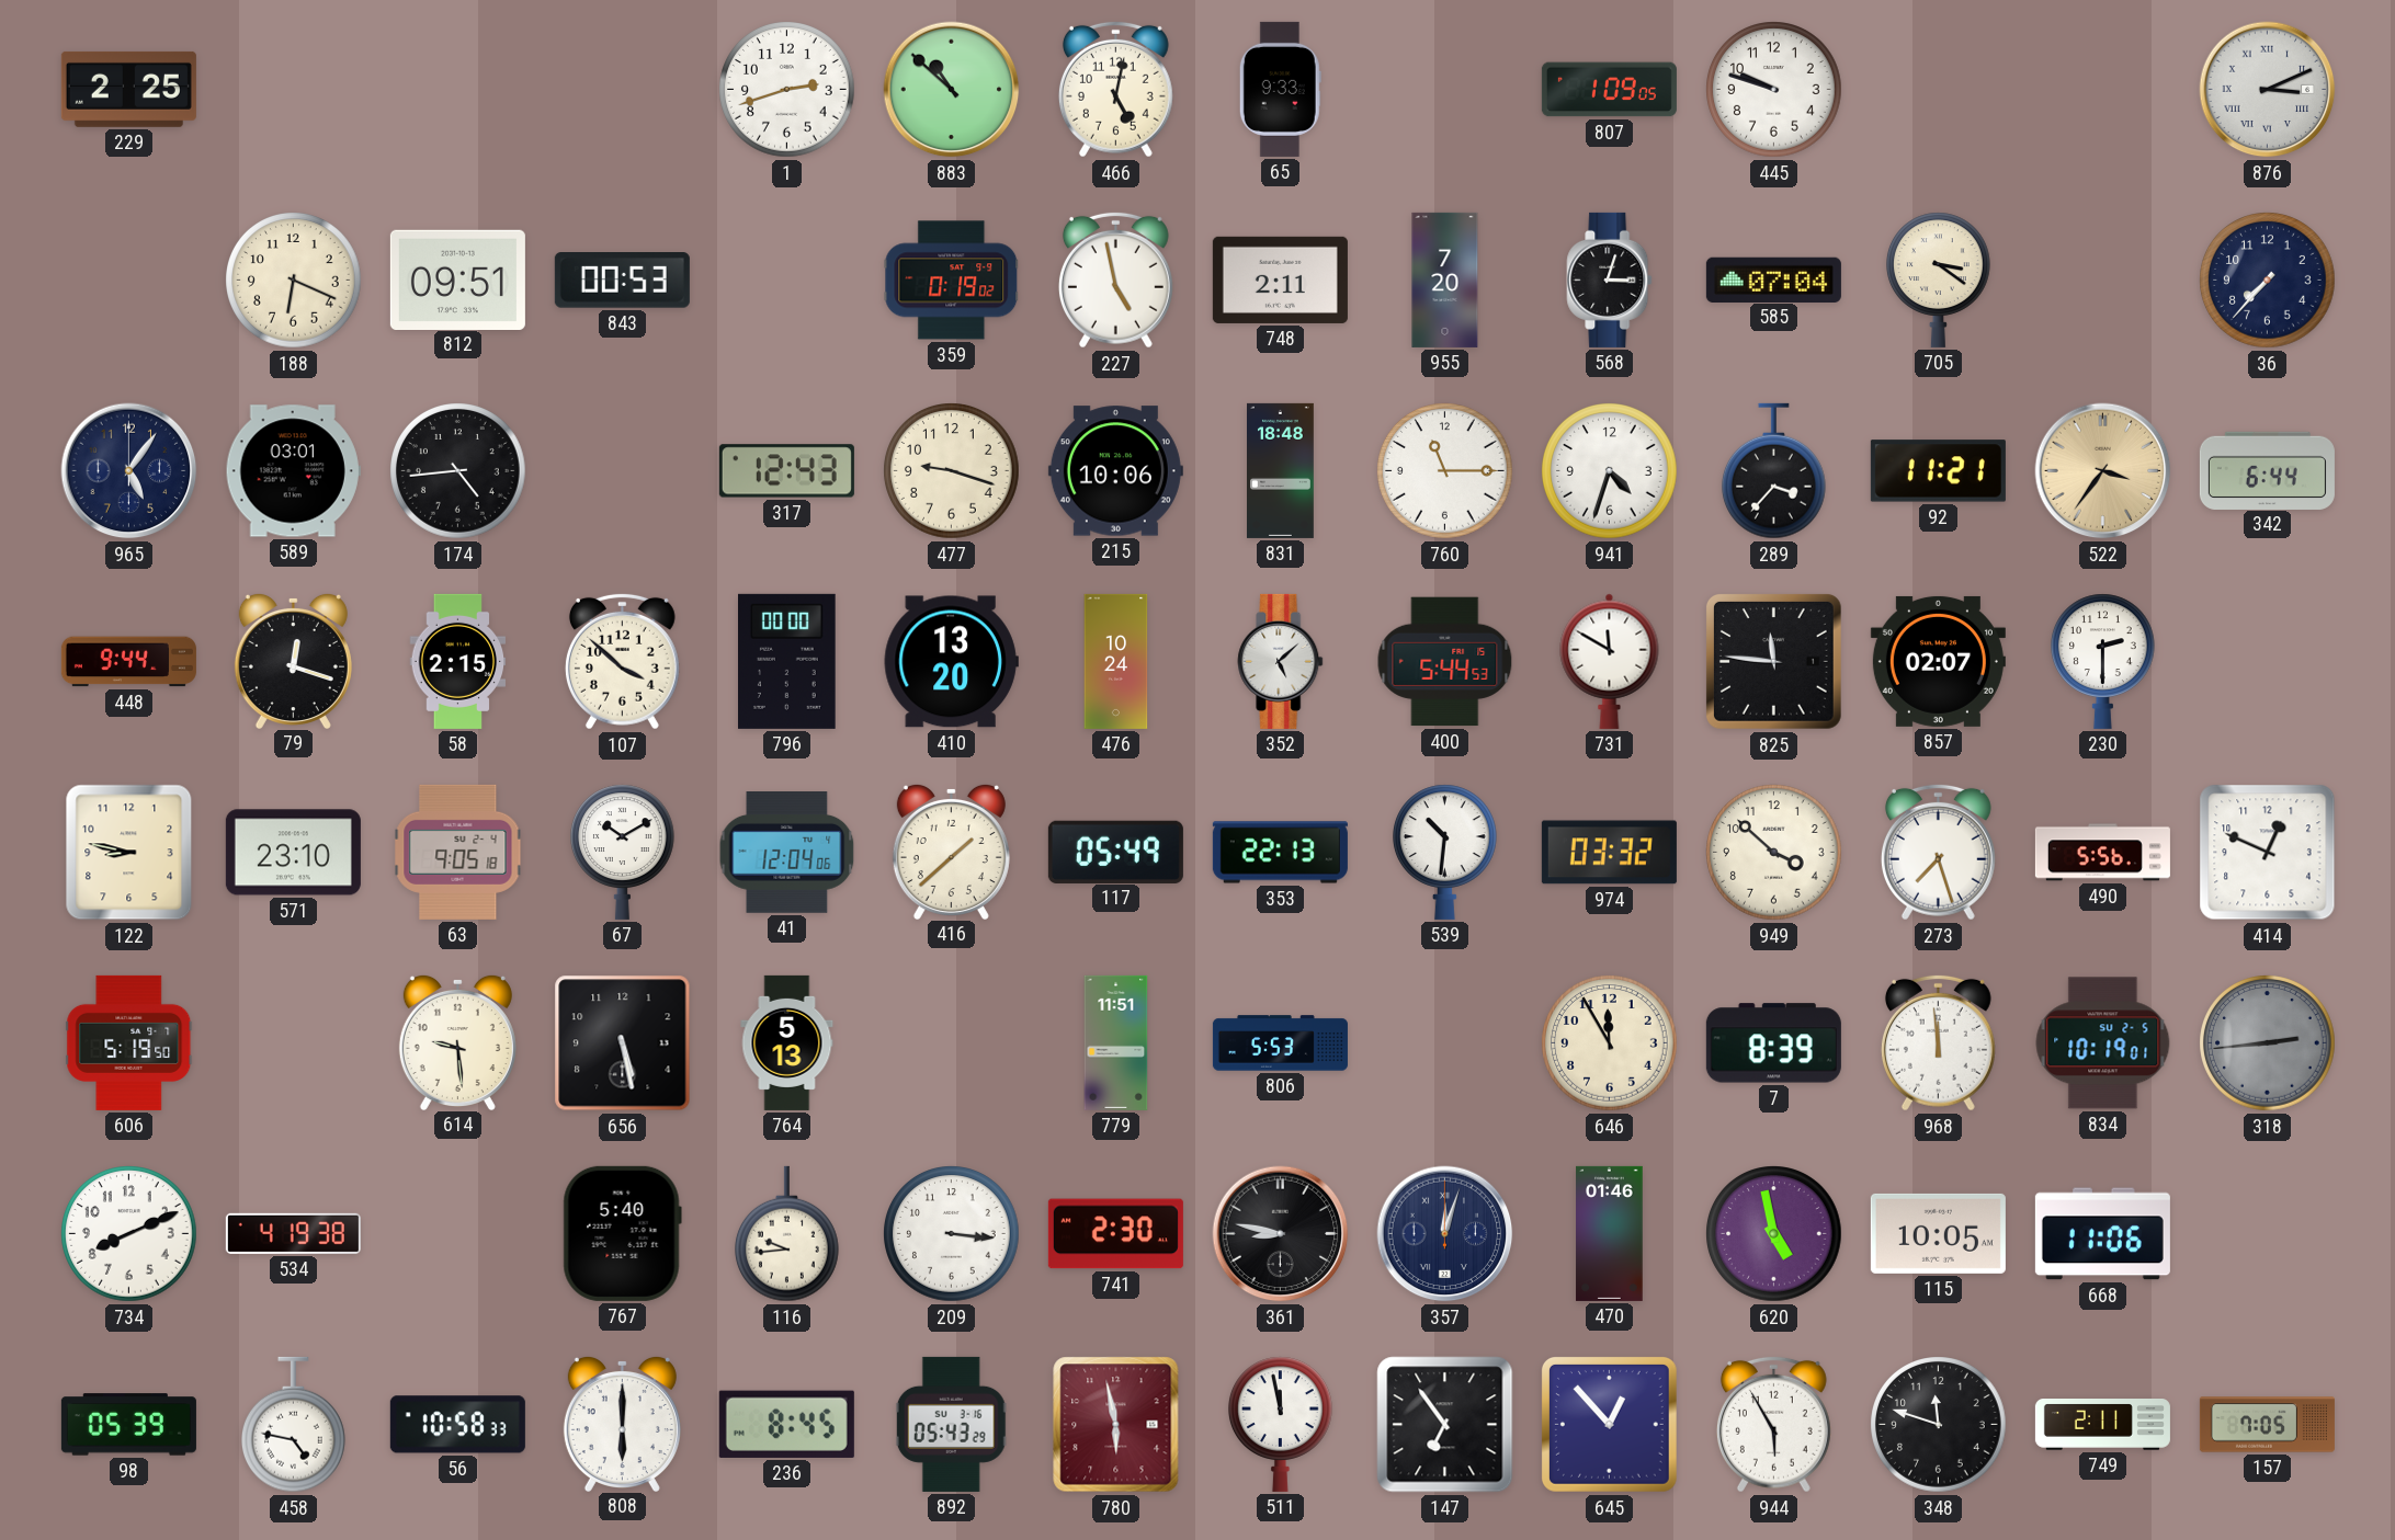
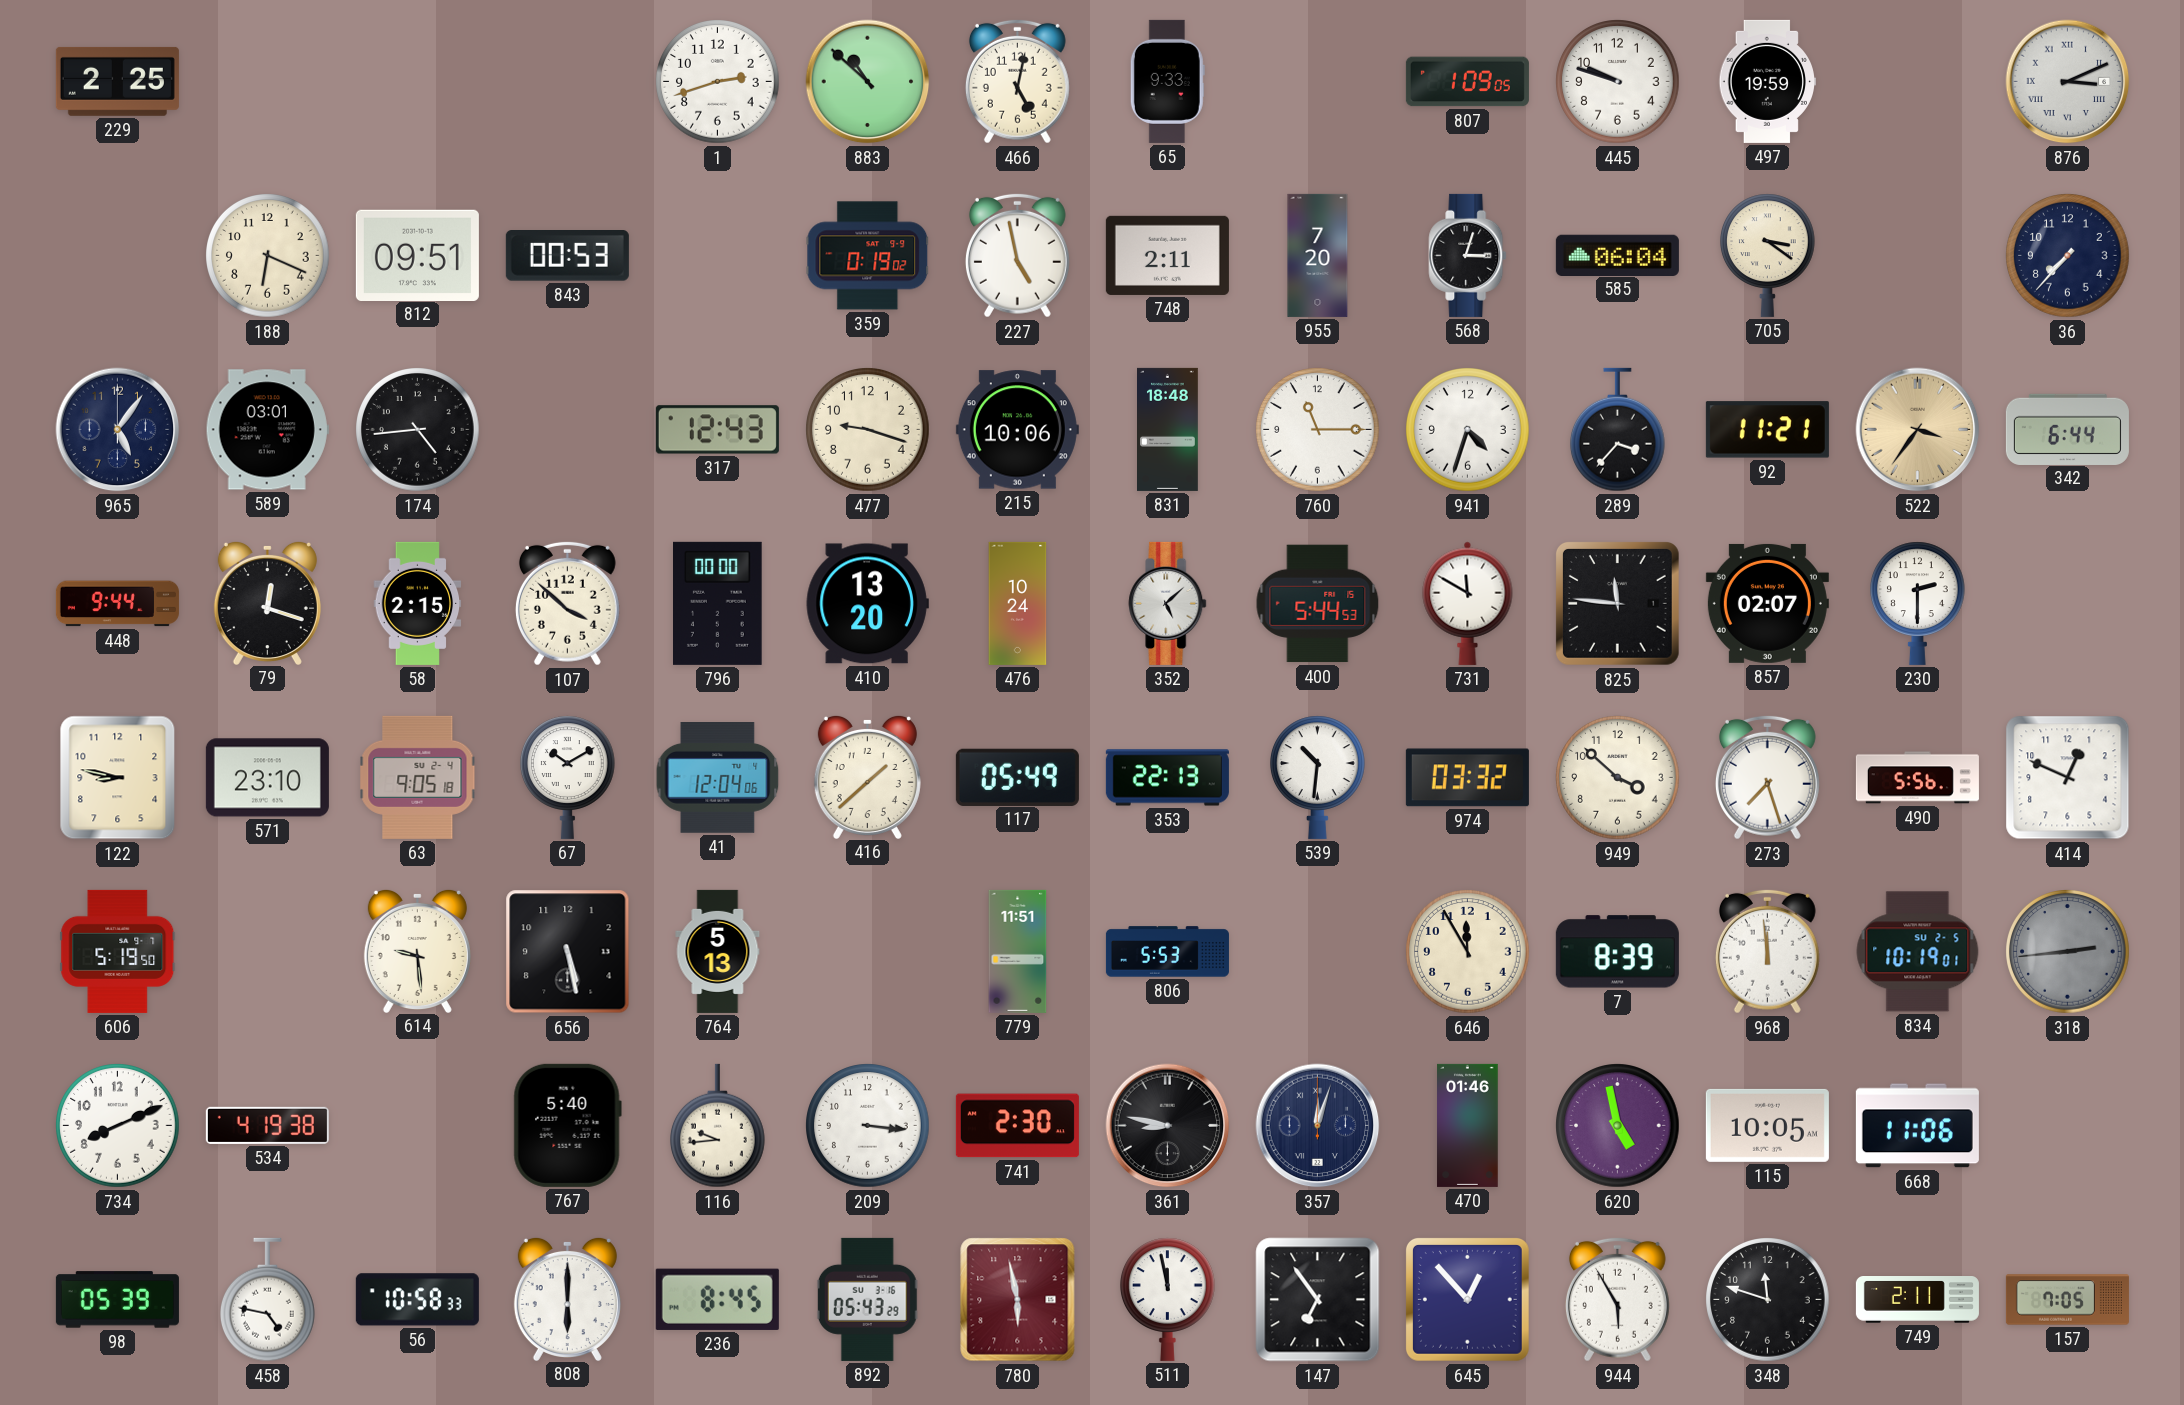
497: none -> 19:59 (1767, 81)
585: 07:04 -> 06:04 (1617, 255)
